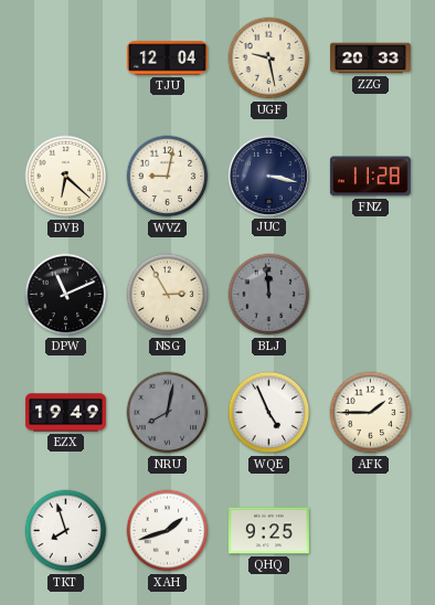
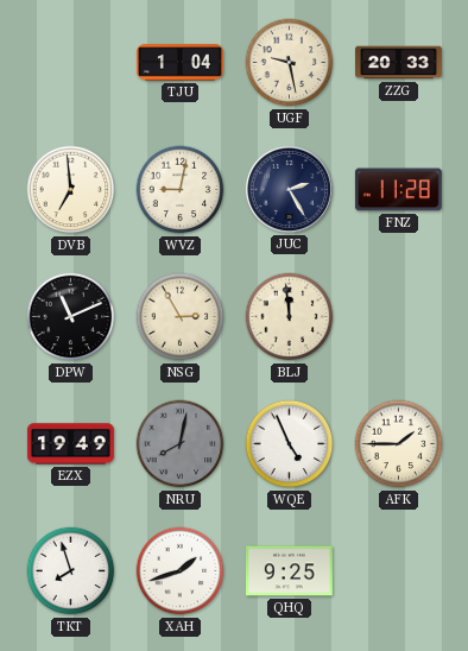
TJU: 12:04 -> 1:04 (179, 63)
DVB: 6:22 -> 6:59 (71, 190)
JUC: 3:17 -> 2:25 (289, 189)
BLJ dial: grey -> cream (290, 317)
